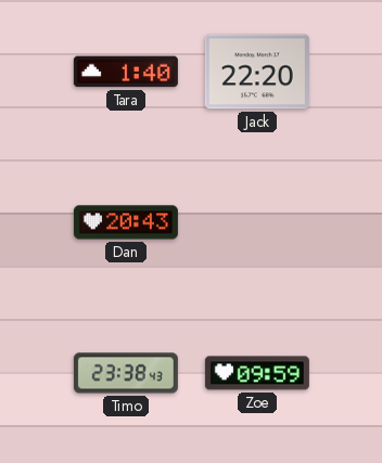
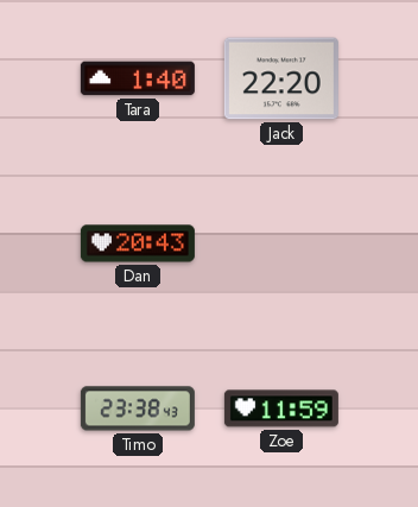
Zoe: 09:59 -> 11:59 (281, 408)
